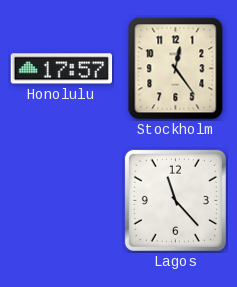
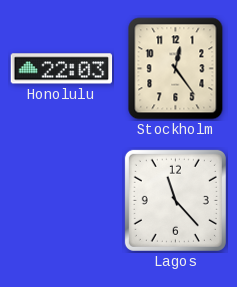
Honolulu: 17:57 -> 22:03 (62, 69)
